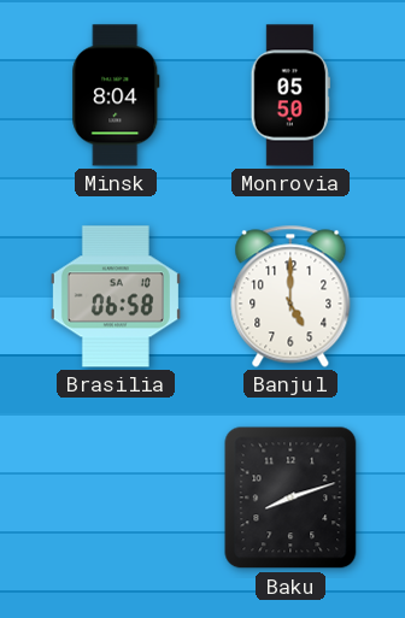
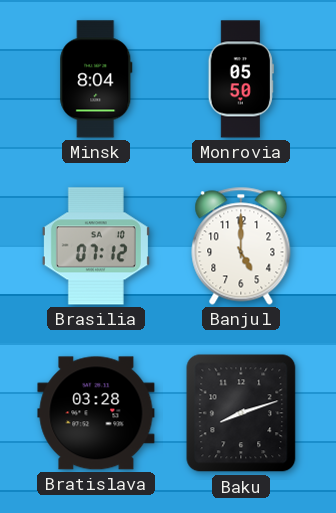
Brasilia: 06:58 -> 07:12 (96, 246)
Bratislava: none -> 03:28 (96, 413)
